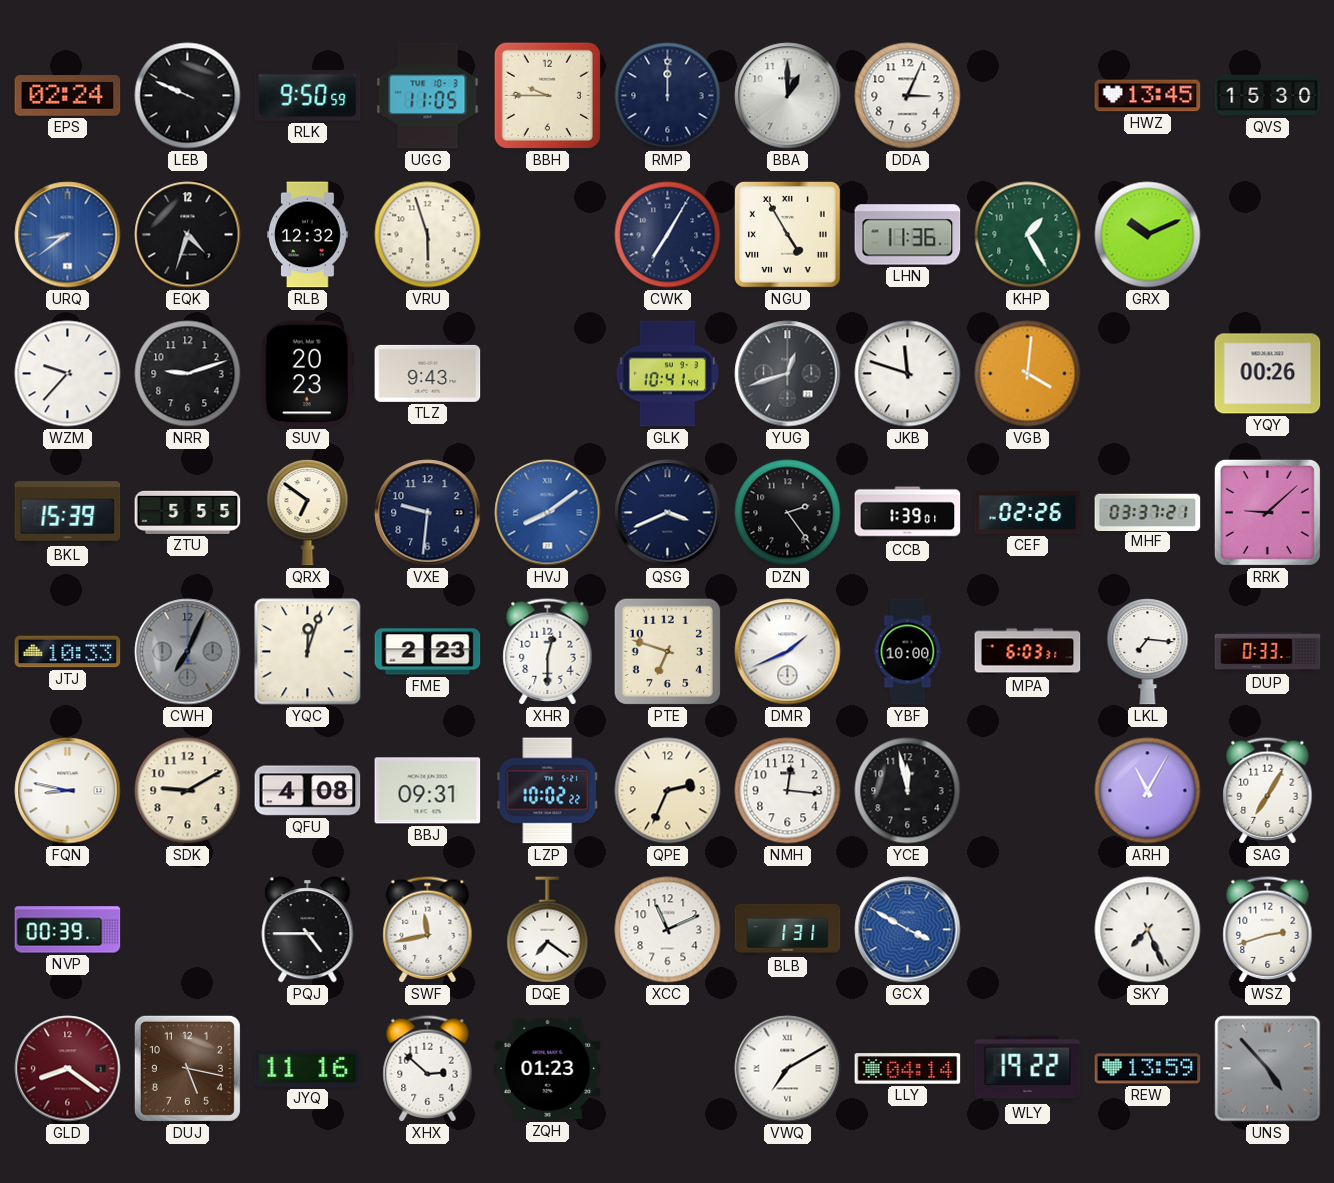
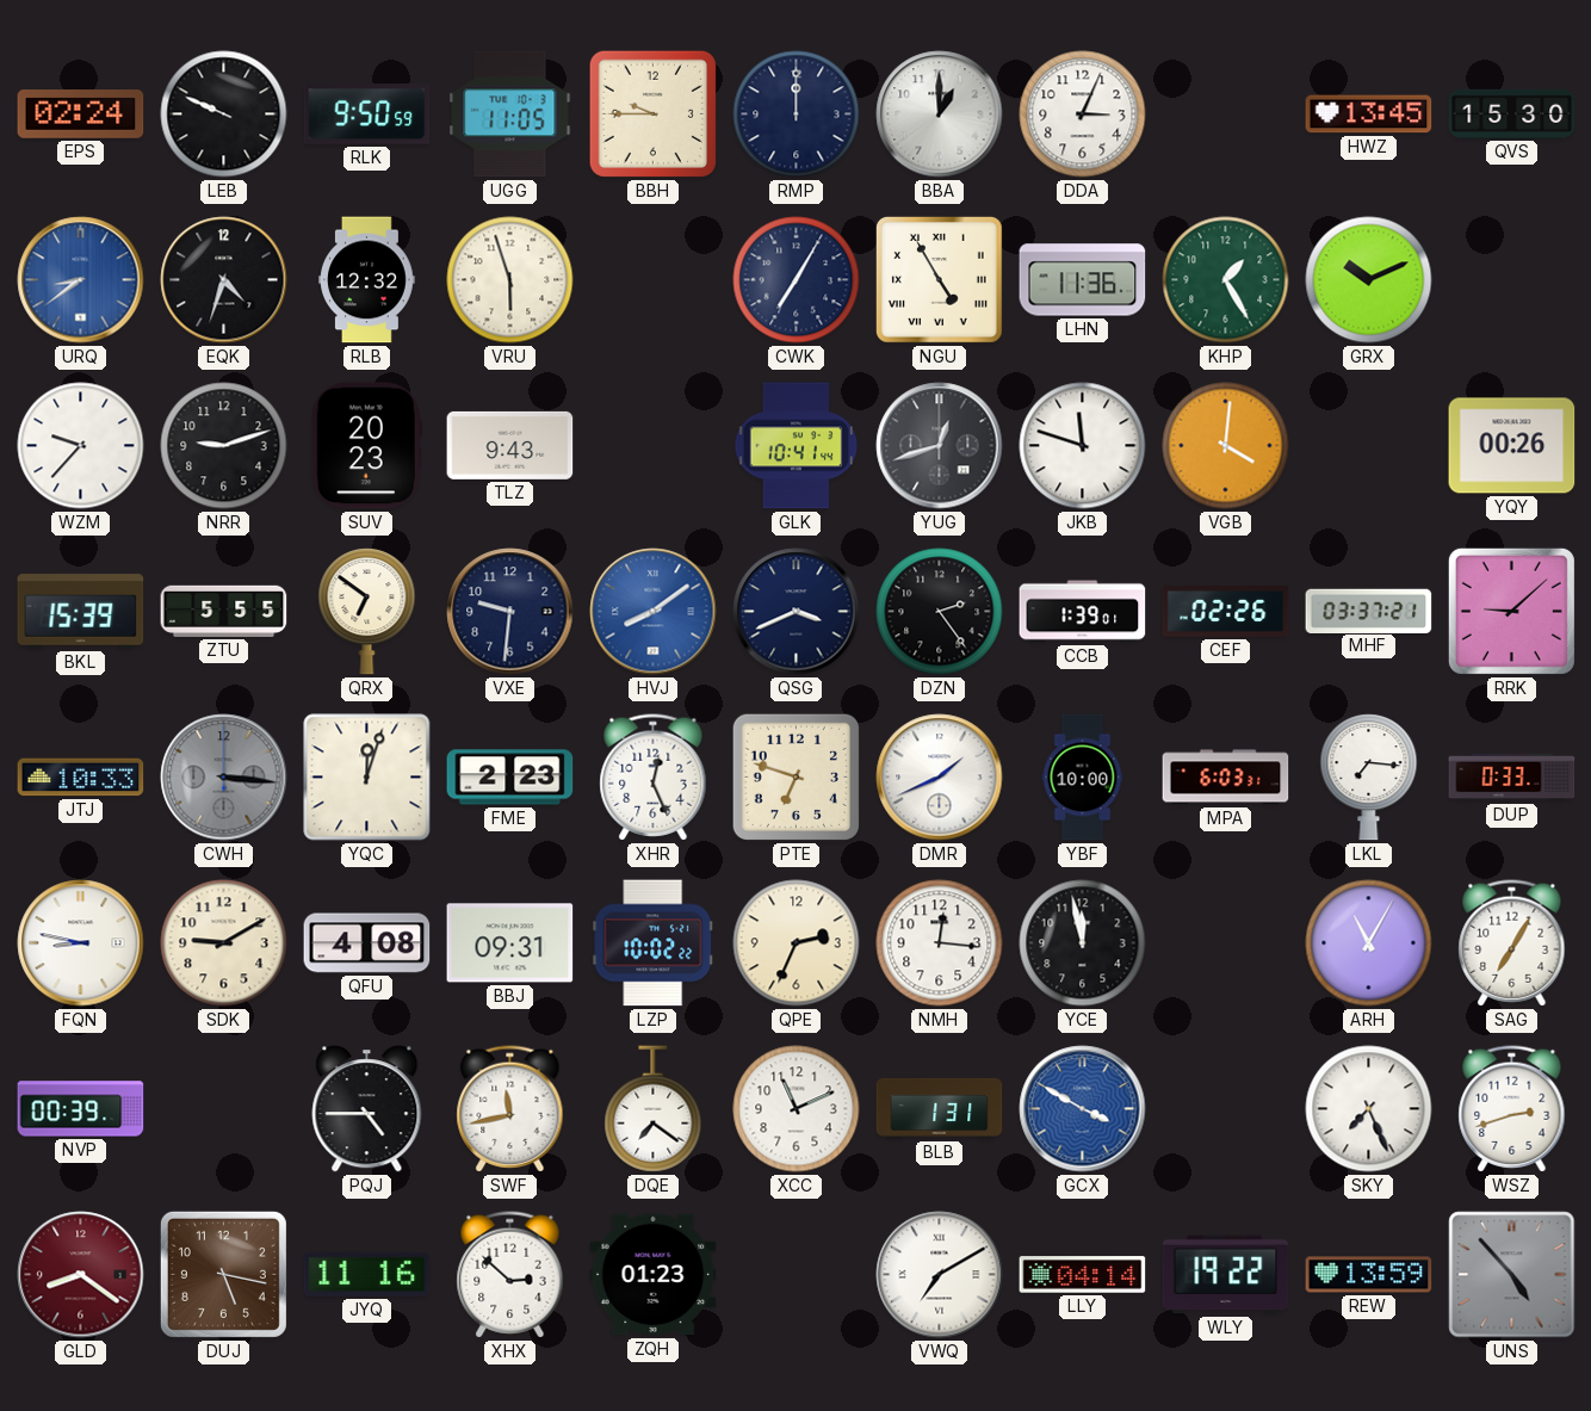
CWH: 7:04 -> 3:16 (224, 778)
XHR: 12:30 -> 12:26 (654, 778)
